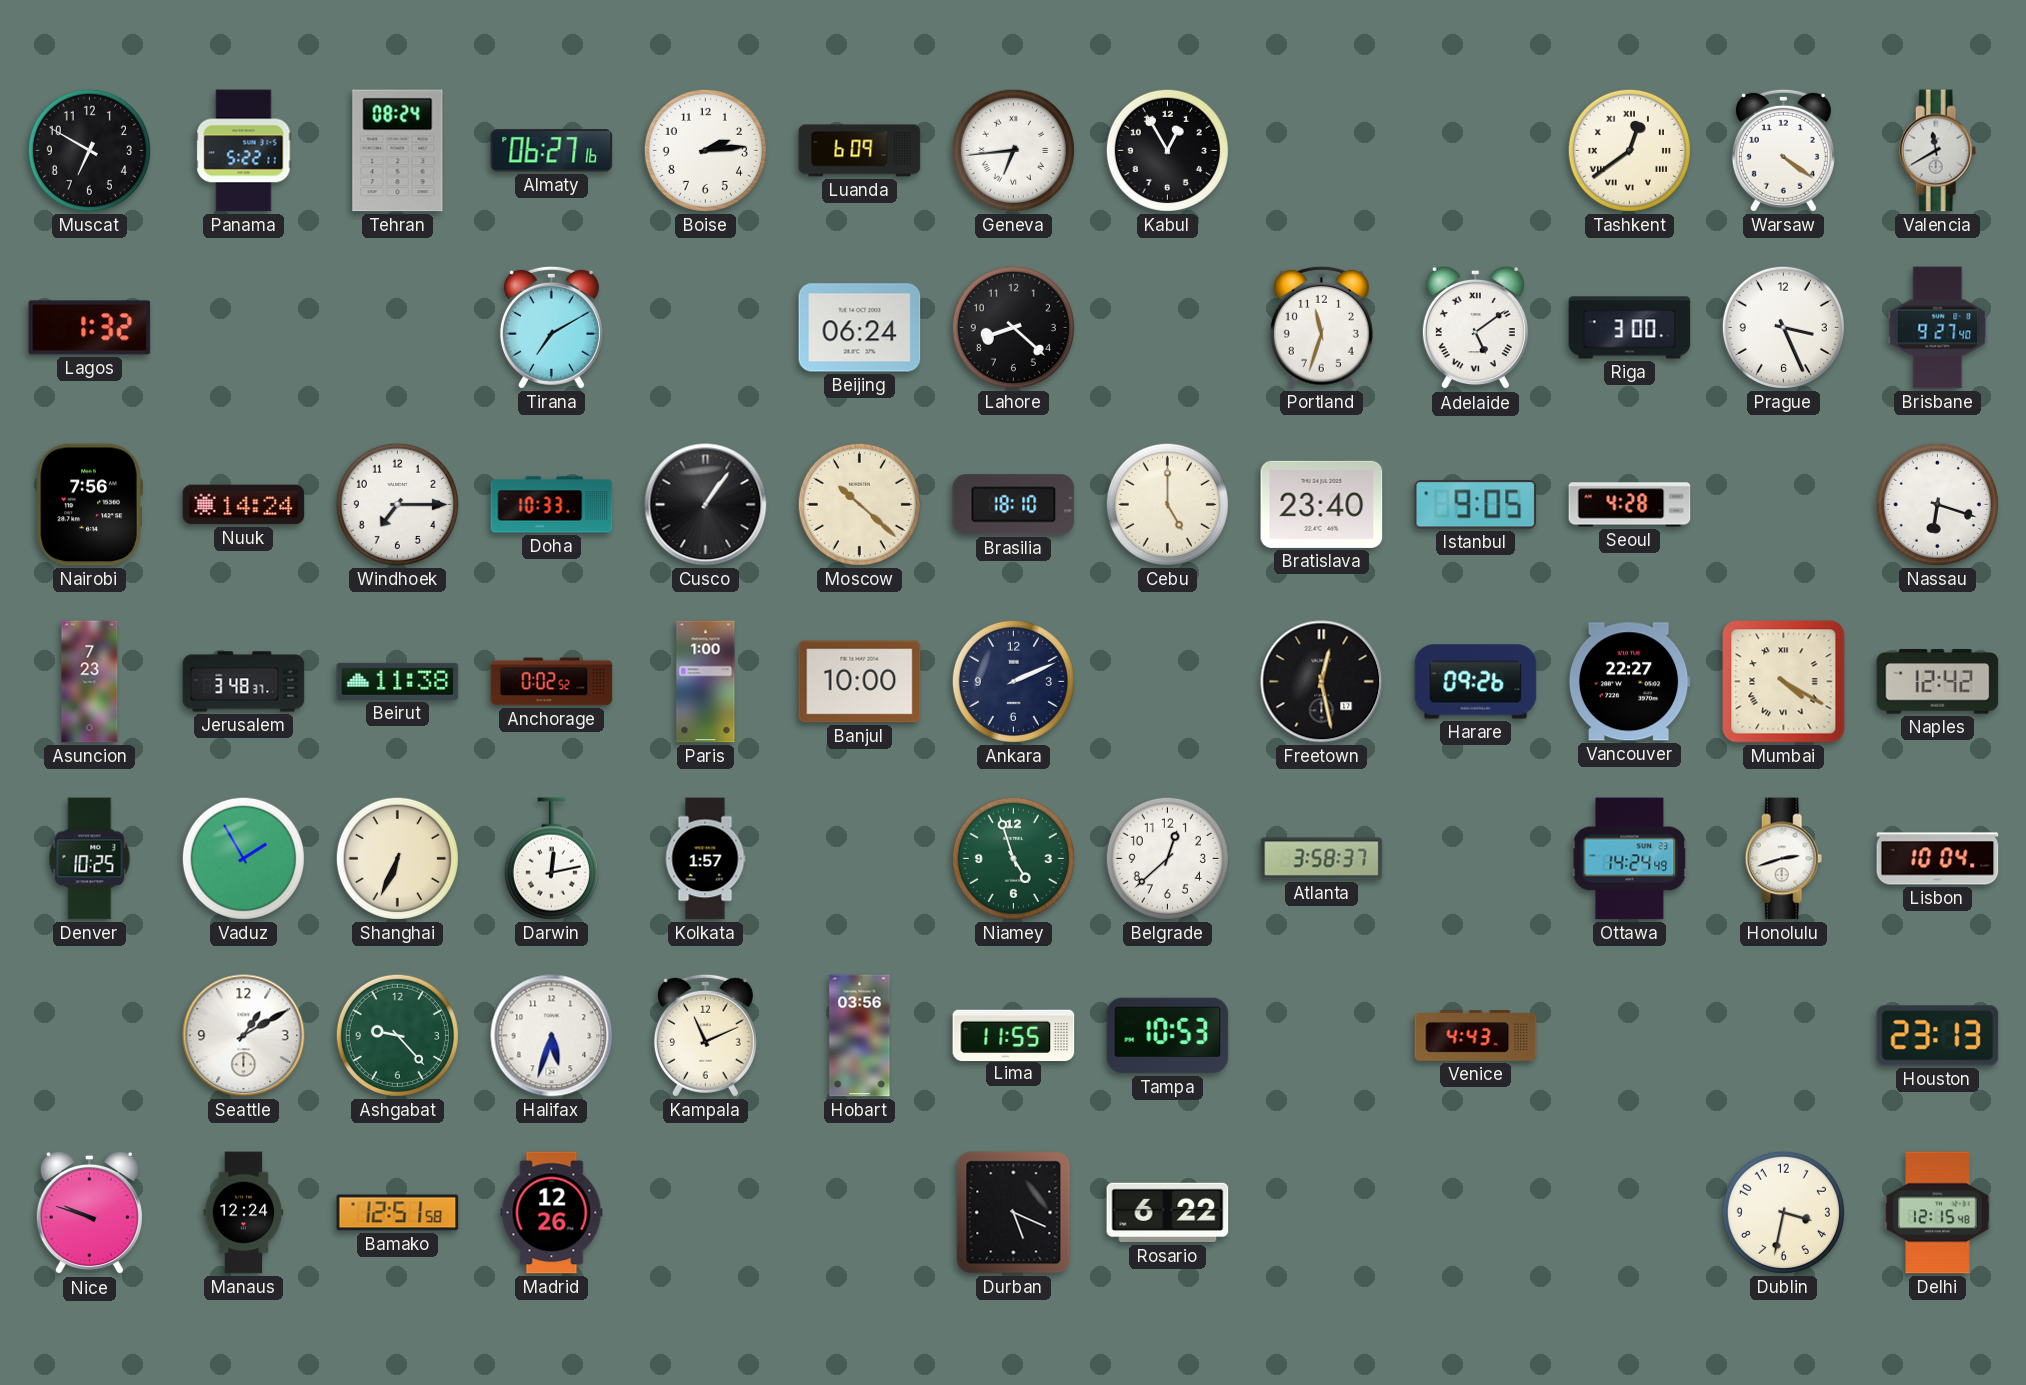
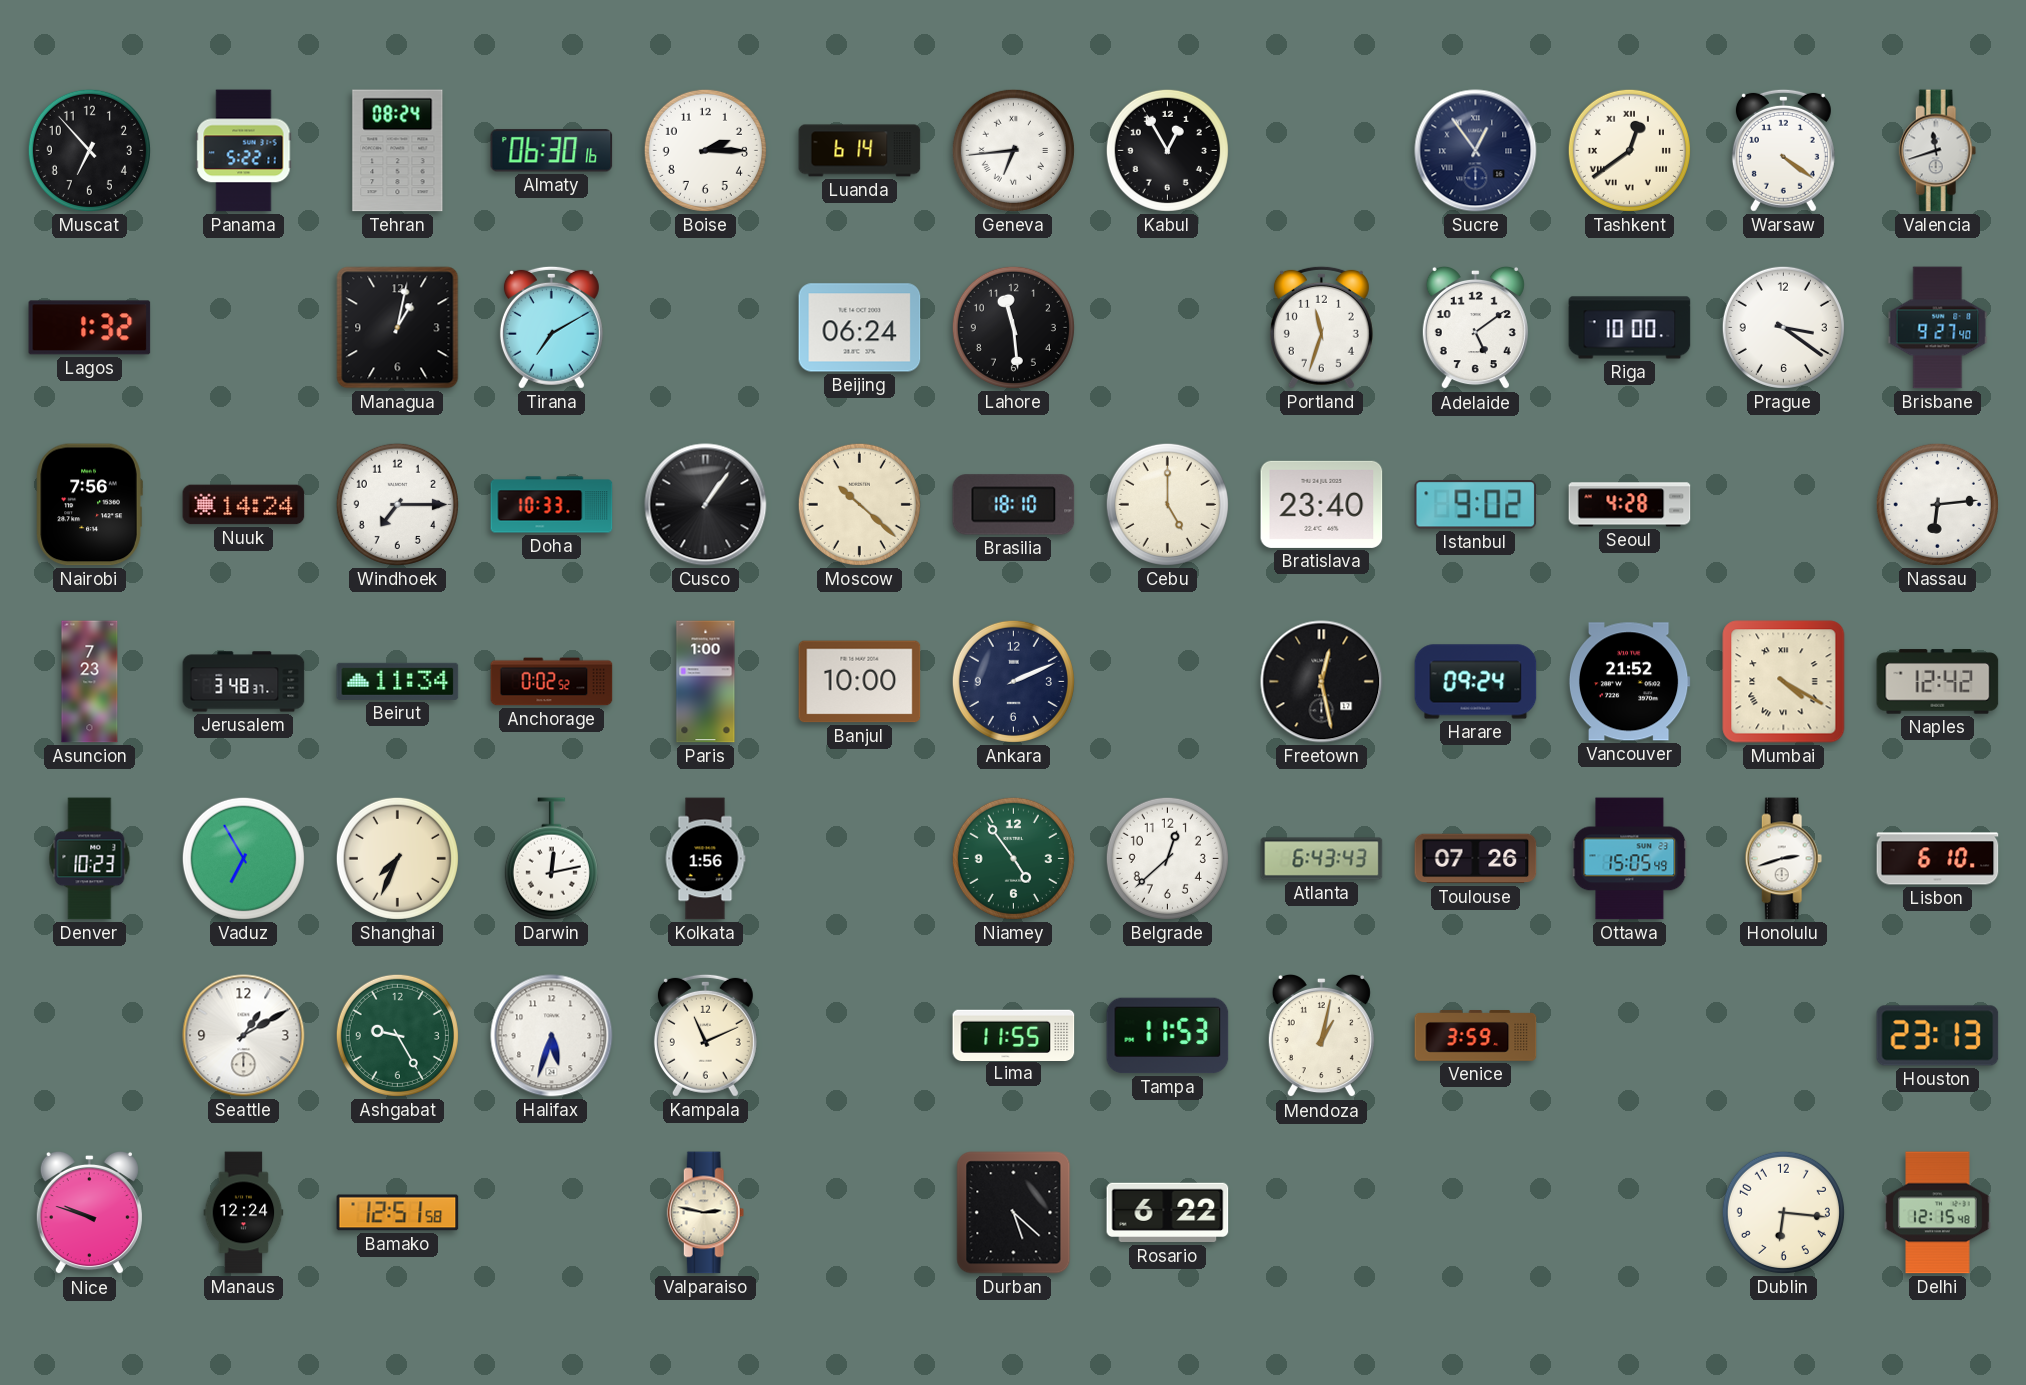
Muscat: 6:50 -> 6:53 (89, 150)
Almaty: 06:27 -> 06:30 (552, 151)
Boise: 2:14 -> 2:15 (705, 150)
Luanda: 6:09 -> 6:14 (860, 151)
Sucre: none -> 12:54 (1476, 151)
Valencia: 11:40 -> 11:42 (1938, 151)
Managua: none -> 1:02 (398, 328)
Lahore: 8:22 -> 11:29 (1013, 327)
Adelaide numerals: Roman -> Arabic (1475, 328)
Riga: 3:00 -> 10:00 (1630, 328)
Prague: 3:26 -> 3:21 (1783, 327)
Istanbul: 9:05 -> 9:02 (1476, 505)
Nassau: 6:18 -> 6:14 (1937, 504)
Beirut: 11:38 -> 11:34 (398, 681)
Harare: 09:26 -> 09:24 (1476, 682)
Vancouver: 22:27 -> 21:52 (1629, 682)
Denver: 10:25 -> 10:23 (90, 859)
Vaduz: 1:55 -> 6:55 (243, 858)
Shanghai: 6:34 -> 7:34 (397, 858)
Kolkata: 1:57 -> 1:56 (705, 859)
Niamey: 4:57 -> 4:54 (1013, 858)
Atlanta: 3:58 -> 6:43 (1322, 859)
Toulouse: none -> 07:26 (1476, 859)
Ottawa: 14:24 -> 15:05 (1630, 859)
Lisbon: 10:04 -> 6:10 (1938, 859)
Ashgabat: 9:23 -> 9:25 (397, 1035)
Hobart: 03:56 -> none (860, 1036)
Tampa: 10:53 -> 11:53 (1168, 1036)
Mendoza: none -> 1:02 (1321, 1036)
Venice: 4:43 -> 3:59 (1476, 1036)
Madrid: 12:26 -> none (552, 1213)
Valparaiso: none -> 2:47 (706, 1213)
Durban: 5:19 -> 5:22 (1014, 1213)
Dublin: 3:32 -> 6:16 (1783, 1212)
